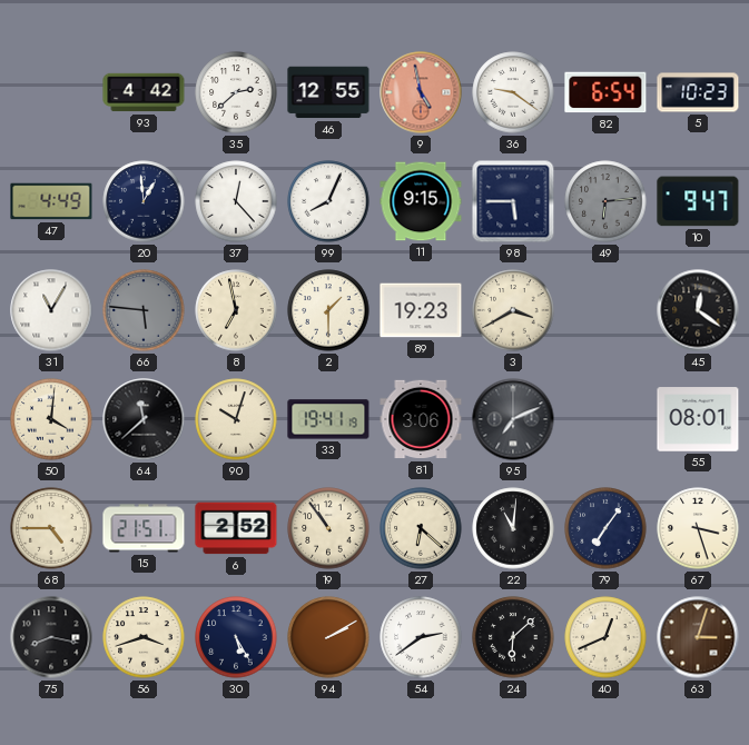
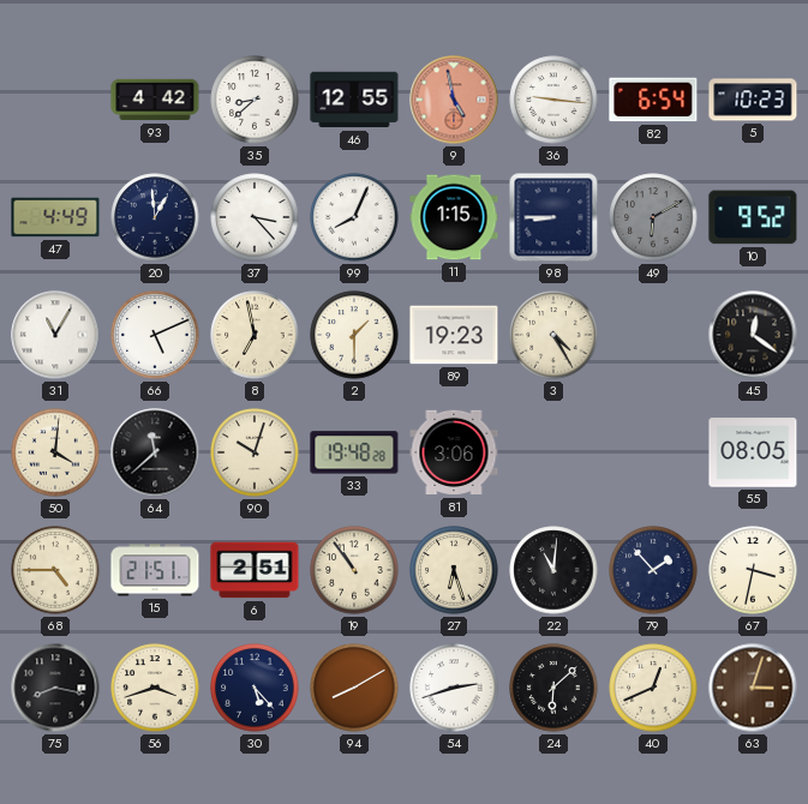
35: 2:38 -> 8:38 (255, 100)
36: 9:21 -> 9:16 (553, 100)
37: 12:23 -> 3:23 (255, 217)
11: 9:15 -> 1:15 (454, 217)
98: 5:45 -> 8:45 (553, 217)
49: 6:14 -> 6:10 (653, 217)
10: 9:47 -> 9:52 (753, 217)
66: 5:46 -> 5:11 (155, 335)
66 dial: grey -> white (155, 335)
3: 3:40 -> 4:25 (553, 335)
33: 19:41 -> 19:48 (354, 452)
95: 7:11 -> none (513, 419)
55: 08:01 -> 08:05 (753, 452)
6: 2:52 -> 2:51 (255, 570)
27: 6:22 -> 6:27 (454, 570)
79: 7:06 -> 1:53 (653, 570)
67: 3:27 -> 3:32 (753, 570)
30: 5:25 -> 5:23 (255, 688)
94: 2:10 -> 8:10 (354, 688)
54: 2:39 -> 2:42 (454, 688)
